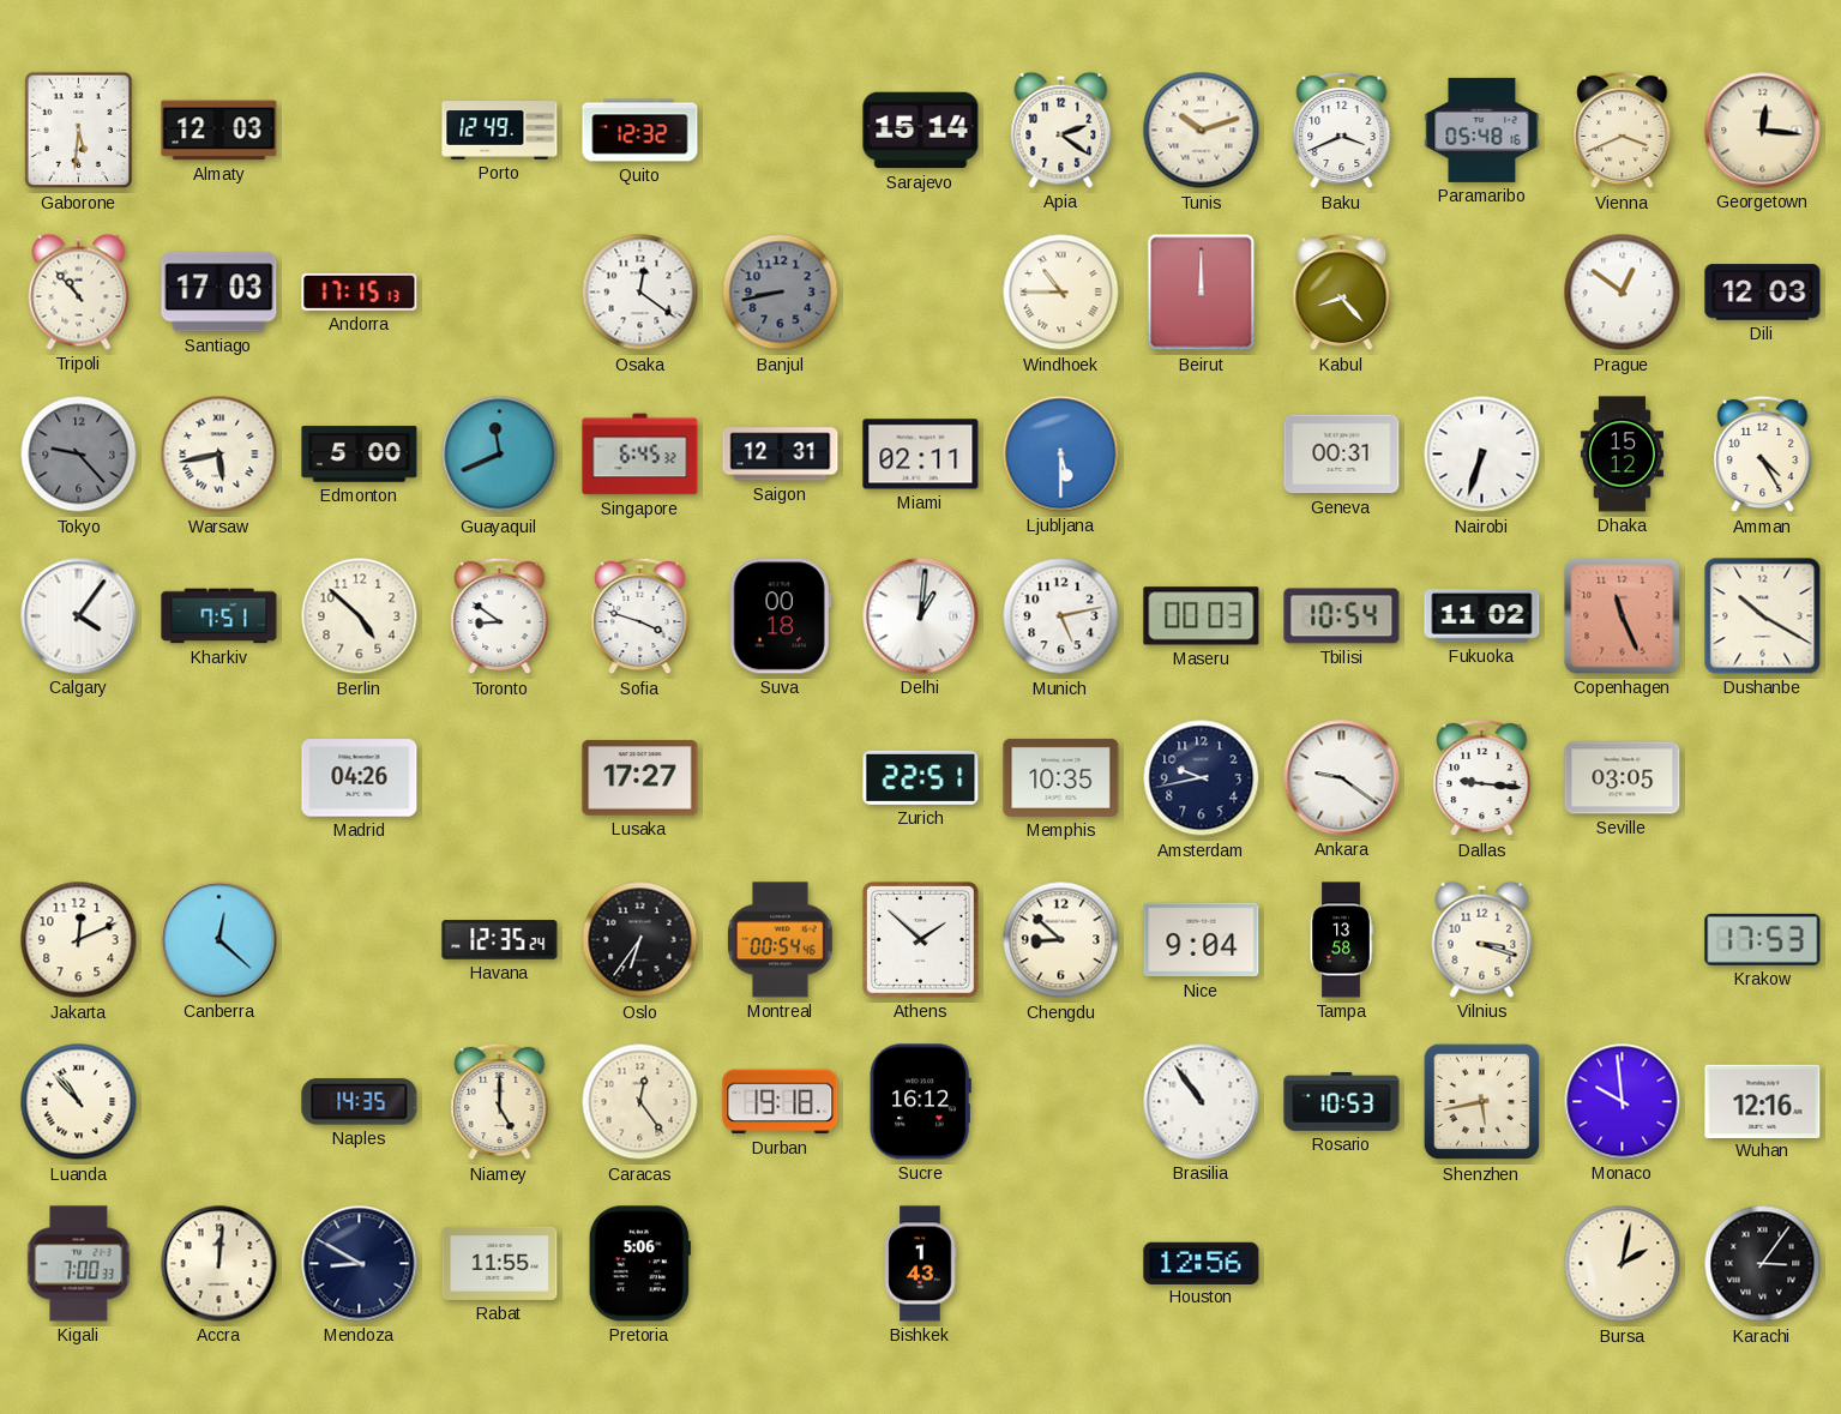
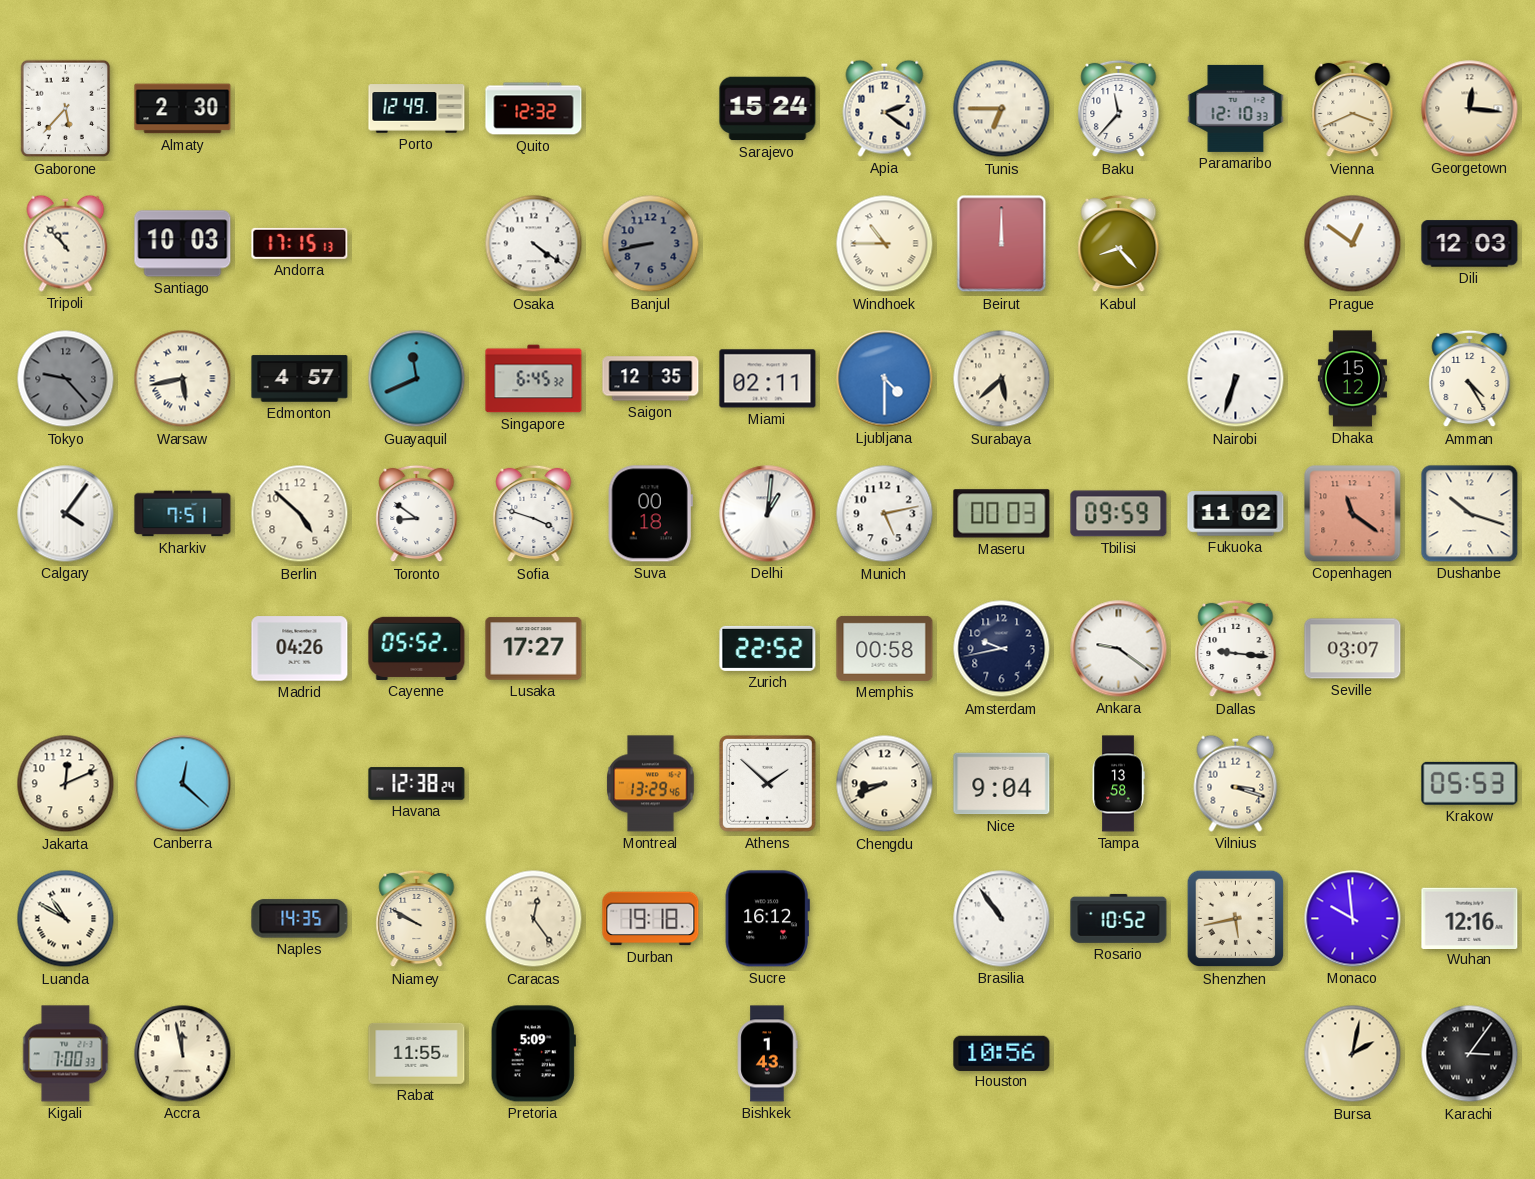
Gaborone: 5:31 -> 5:37 (65, 109)
Almaty: 12:03 -> 2:30 (183, 109)
Sarajevo: 15:14 -> 15:24 (768, 109)
Tunis: 10:12 -> 6:45 (1002, 109)
Baku: 3:41 -> 11:37 (1119, 109)
Paramaribo: 05:48 -> 12:10 (1236, 108)
Santiago: 17:03 -> 10:03 (183, 244)
Osaka: 12:21 -> 4:21 (534, 244)
Edmonton: 5:00 -> 4:57 (300, 379)
Saigon: 12:31 -> 12:35 (651, 379)
Ljubljana: 5:30 -> 4:30 (885, 379)
Surabaya: none -> 5:38 (1002, 379)
Geneva: 00:31 -> none (1342, 455)
Tbilisi: 10:54 -> 09:59 (1119, 514)
Copenhagen: 11:26 -> 11:21 (1353, 514)
Dushanbe: 10:20 -> 10:18 (1470, 514)
Cayenne: none -> 05:52 (417, 648)
Zurich: 22:51 -> 22:52 (768, 648)
Memphis: 10:35 -> 00:58 (885, 648)
Seville: 03:05 -> 03:07 (1353, 649)
Havana: 12:35 -> 12:38 (417, 784)
Oslo: 6:36 -> none (640, 940)
Montreal: 00:54 -> 13:29 (651, 784)
Chengdu: 8:52 -> 8:41 (885, 784)
Krakow: 17:53 -> 05:53 (1470, 783)
Luanda: 10:53 -> 10:50 (66, 919)
Niamey: 5:00 -> 9:50 (417, 919)
Rosario: 10:53 -> 10:52 (1119, 918)
Accra: 12:01 -> 11:58 (183, 1054)
Mendoza: 8:50 -> none (360, 1264)
Pretoria: 5:06 -> 5:09 (533, 1054)
Houston: 12:56 -> 10:56 (1002, 1053)
